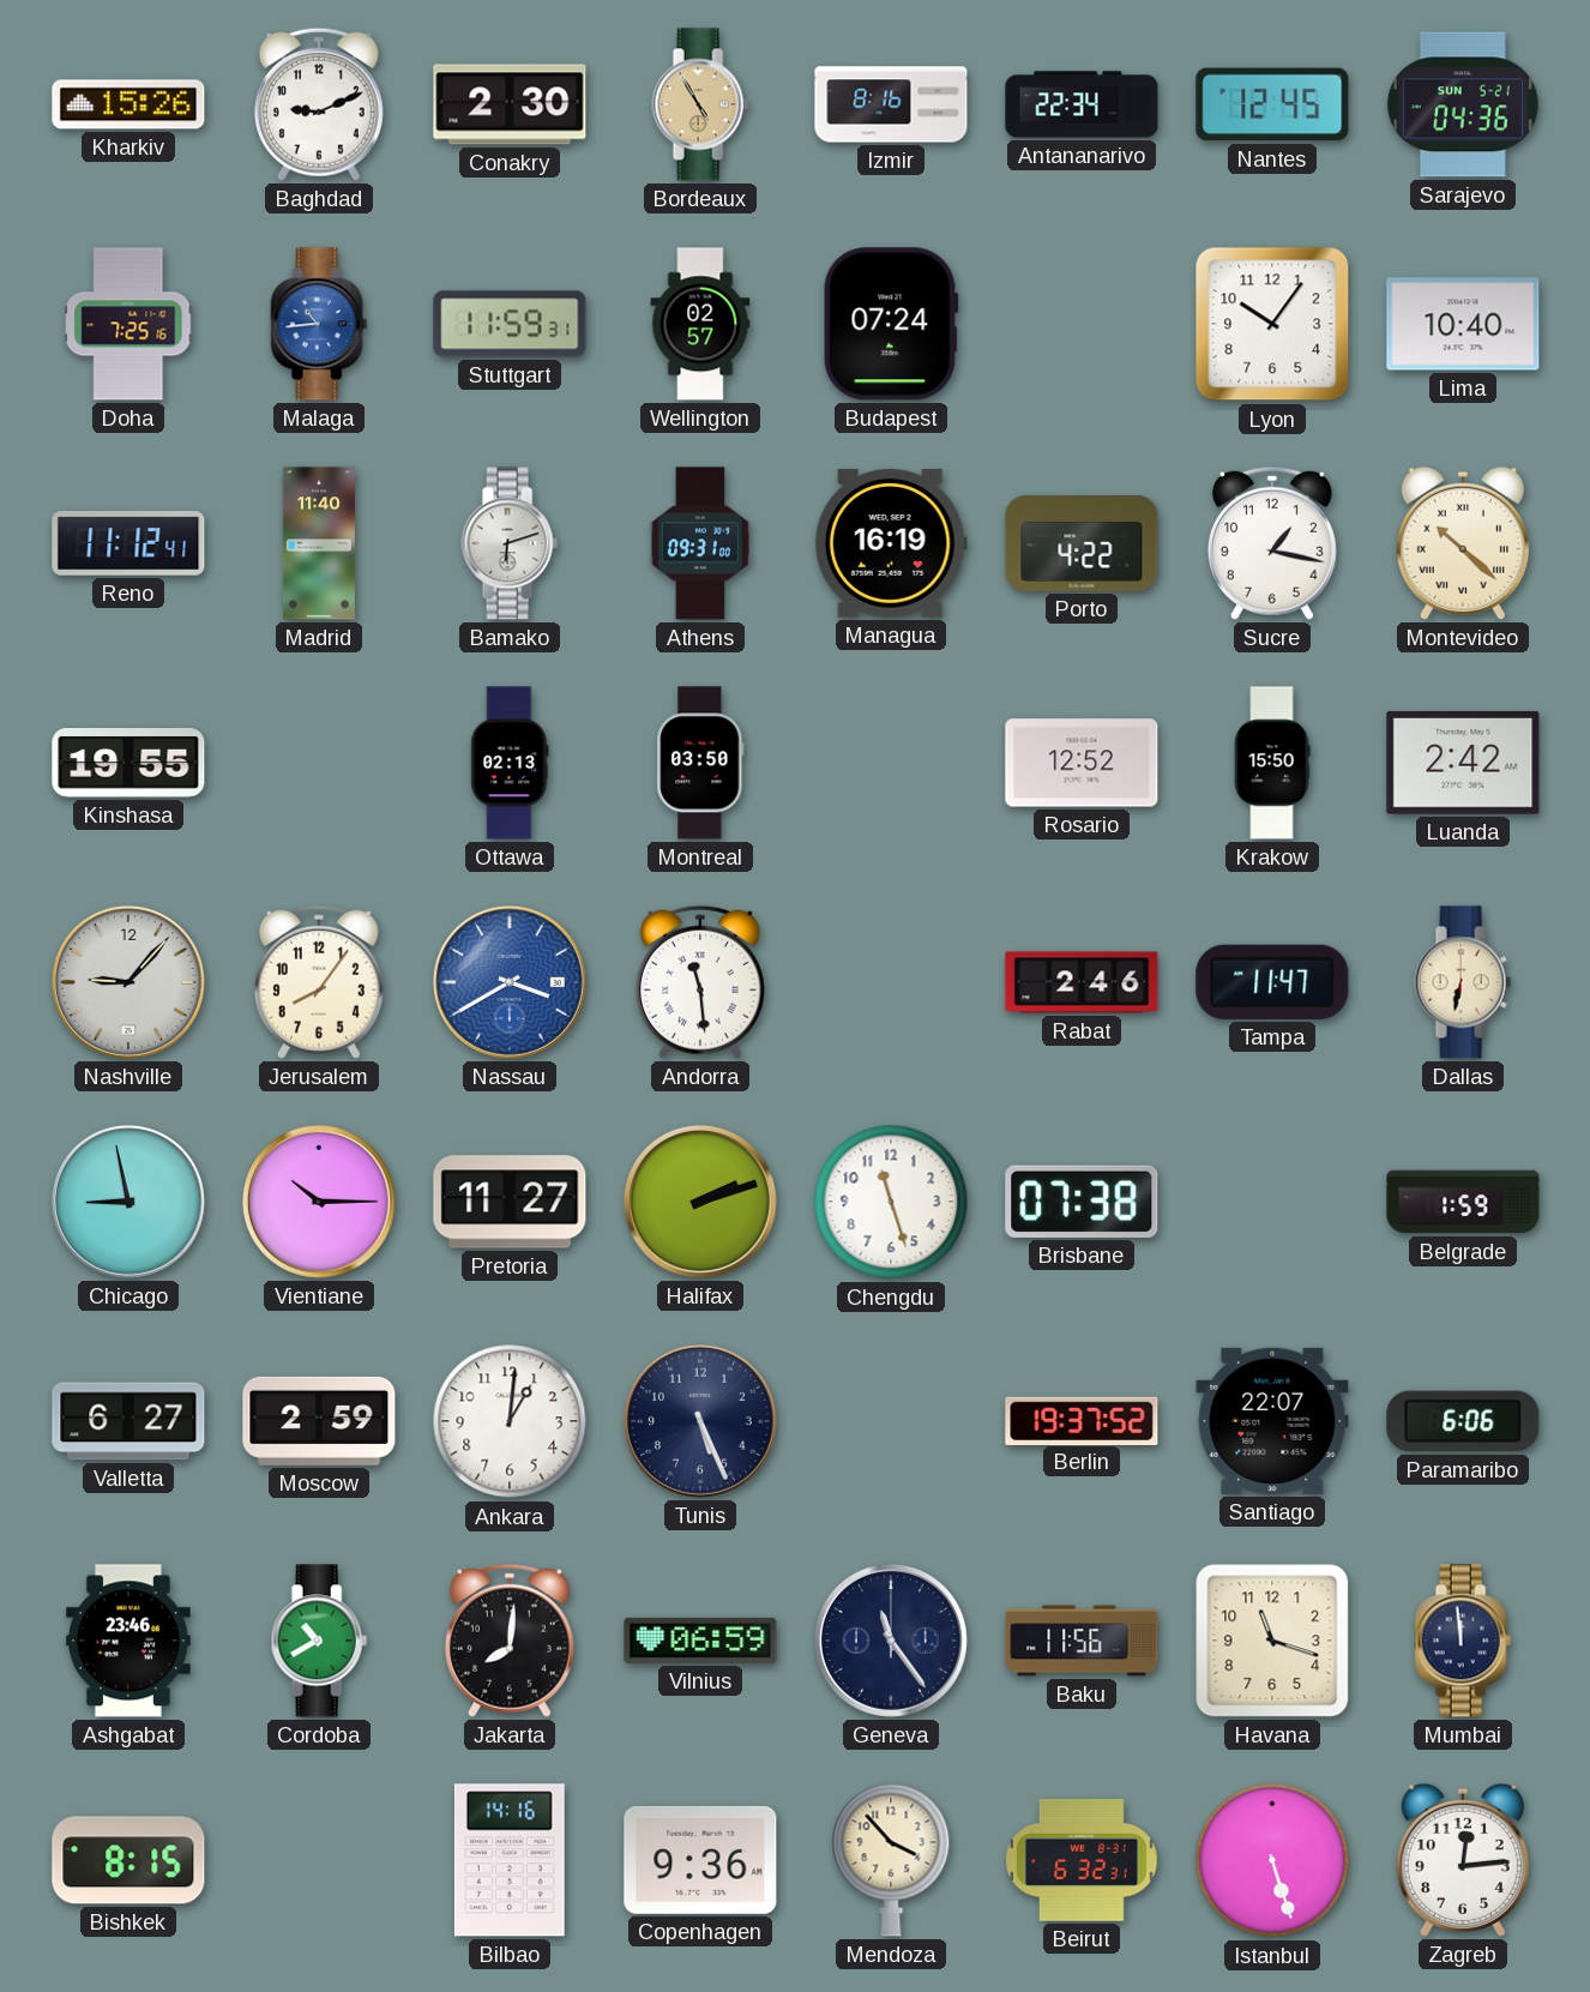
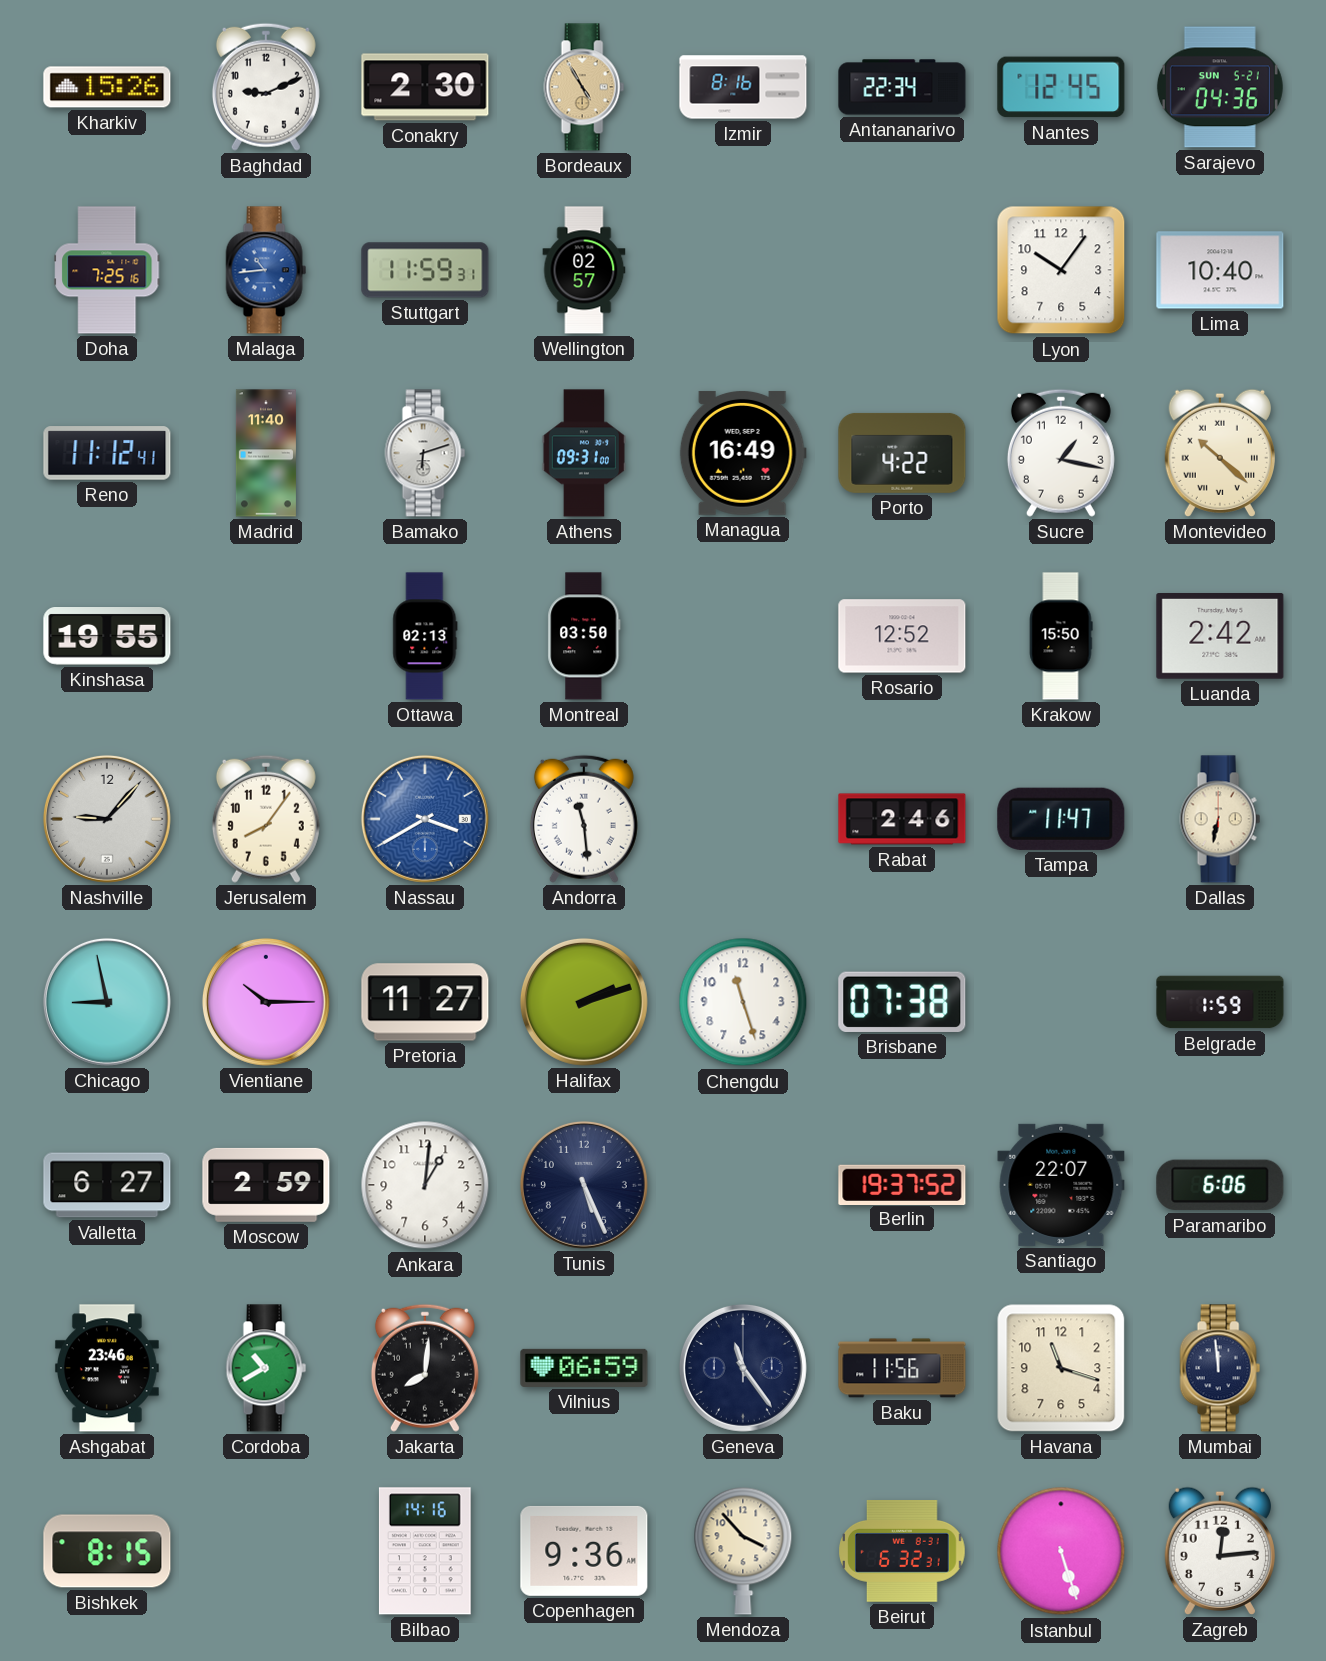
Budapest: 07:24 -> none (891, 324)
Managua: 16:19 -> 16:49 (743, 453)
